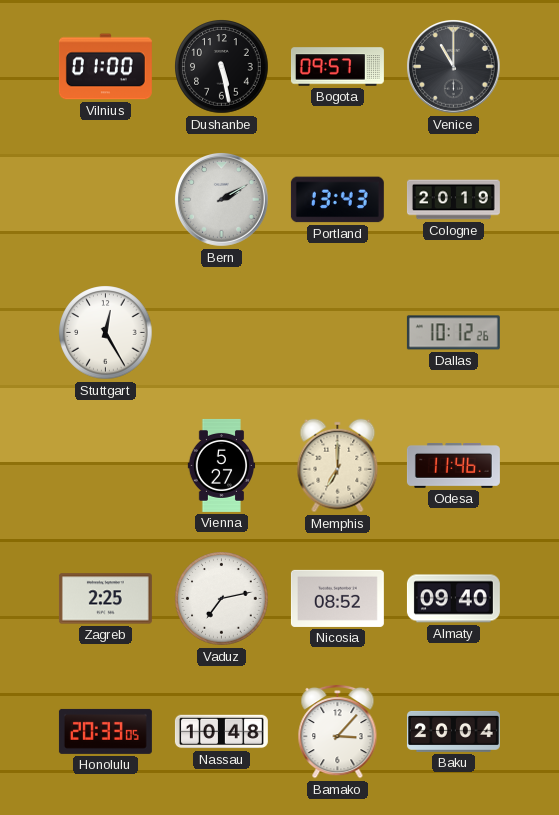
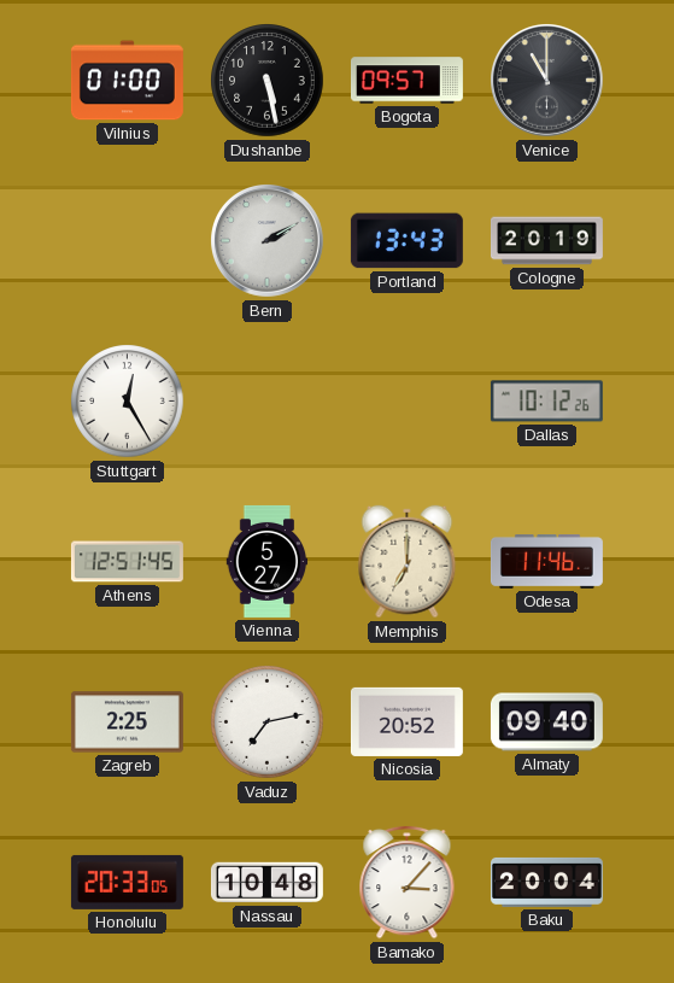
Athens: none -> 12:51 (127, 562)
Nicosia: 08:52 -> 20:52 (406, 721)
